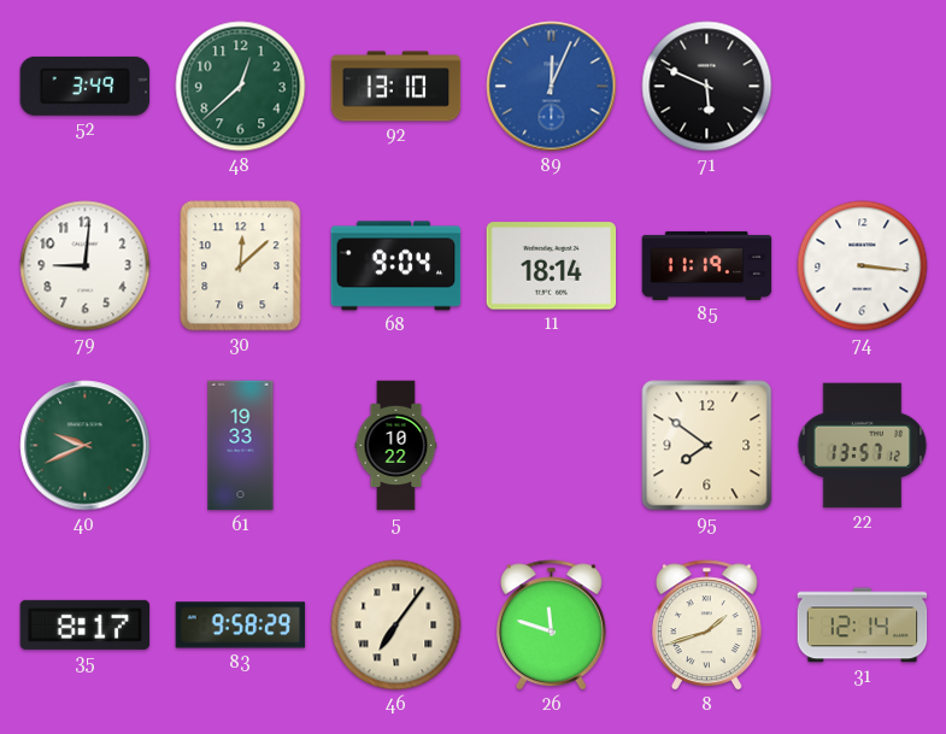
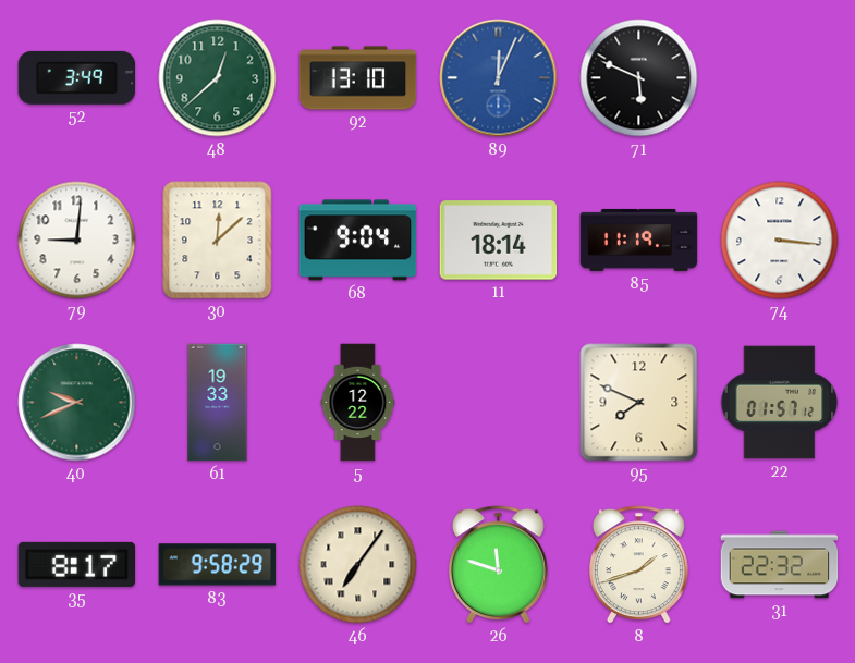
5: 10:22 -> 12:22 (358, 403)
95: 7:51 -> 7:49 (639, 403)
22: 13:57 -> 01:57 (780, 403)
31: 12:14 -> 22:32 (780, 565)
